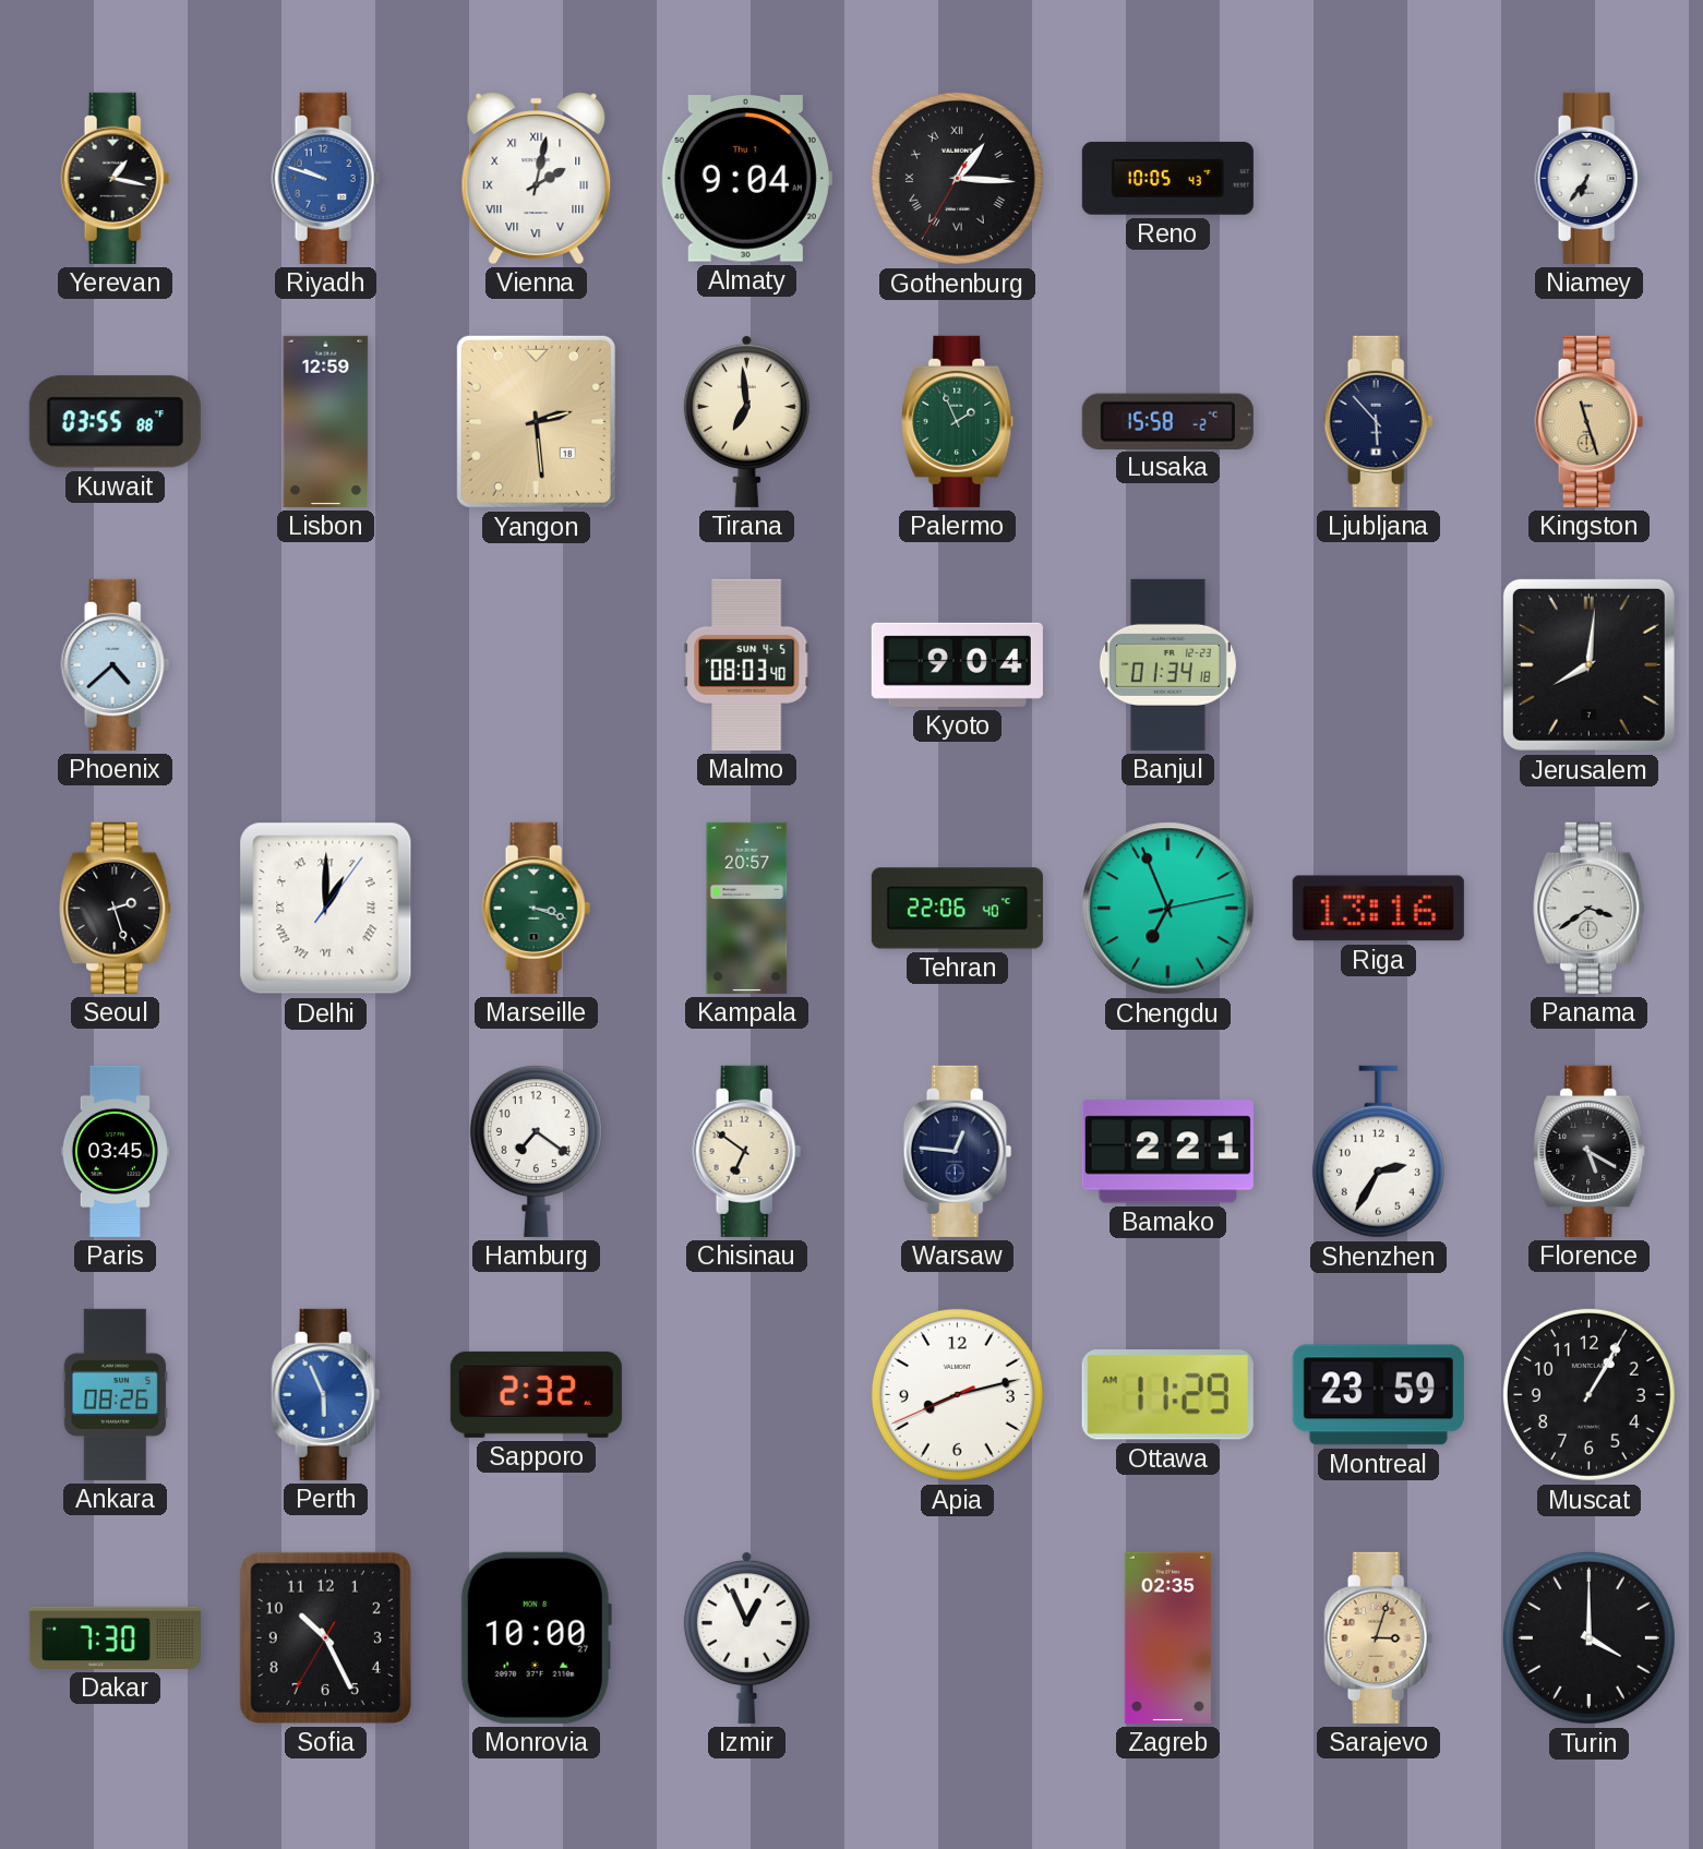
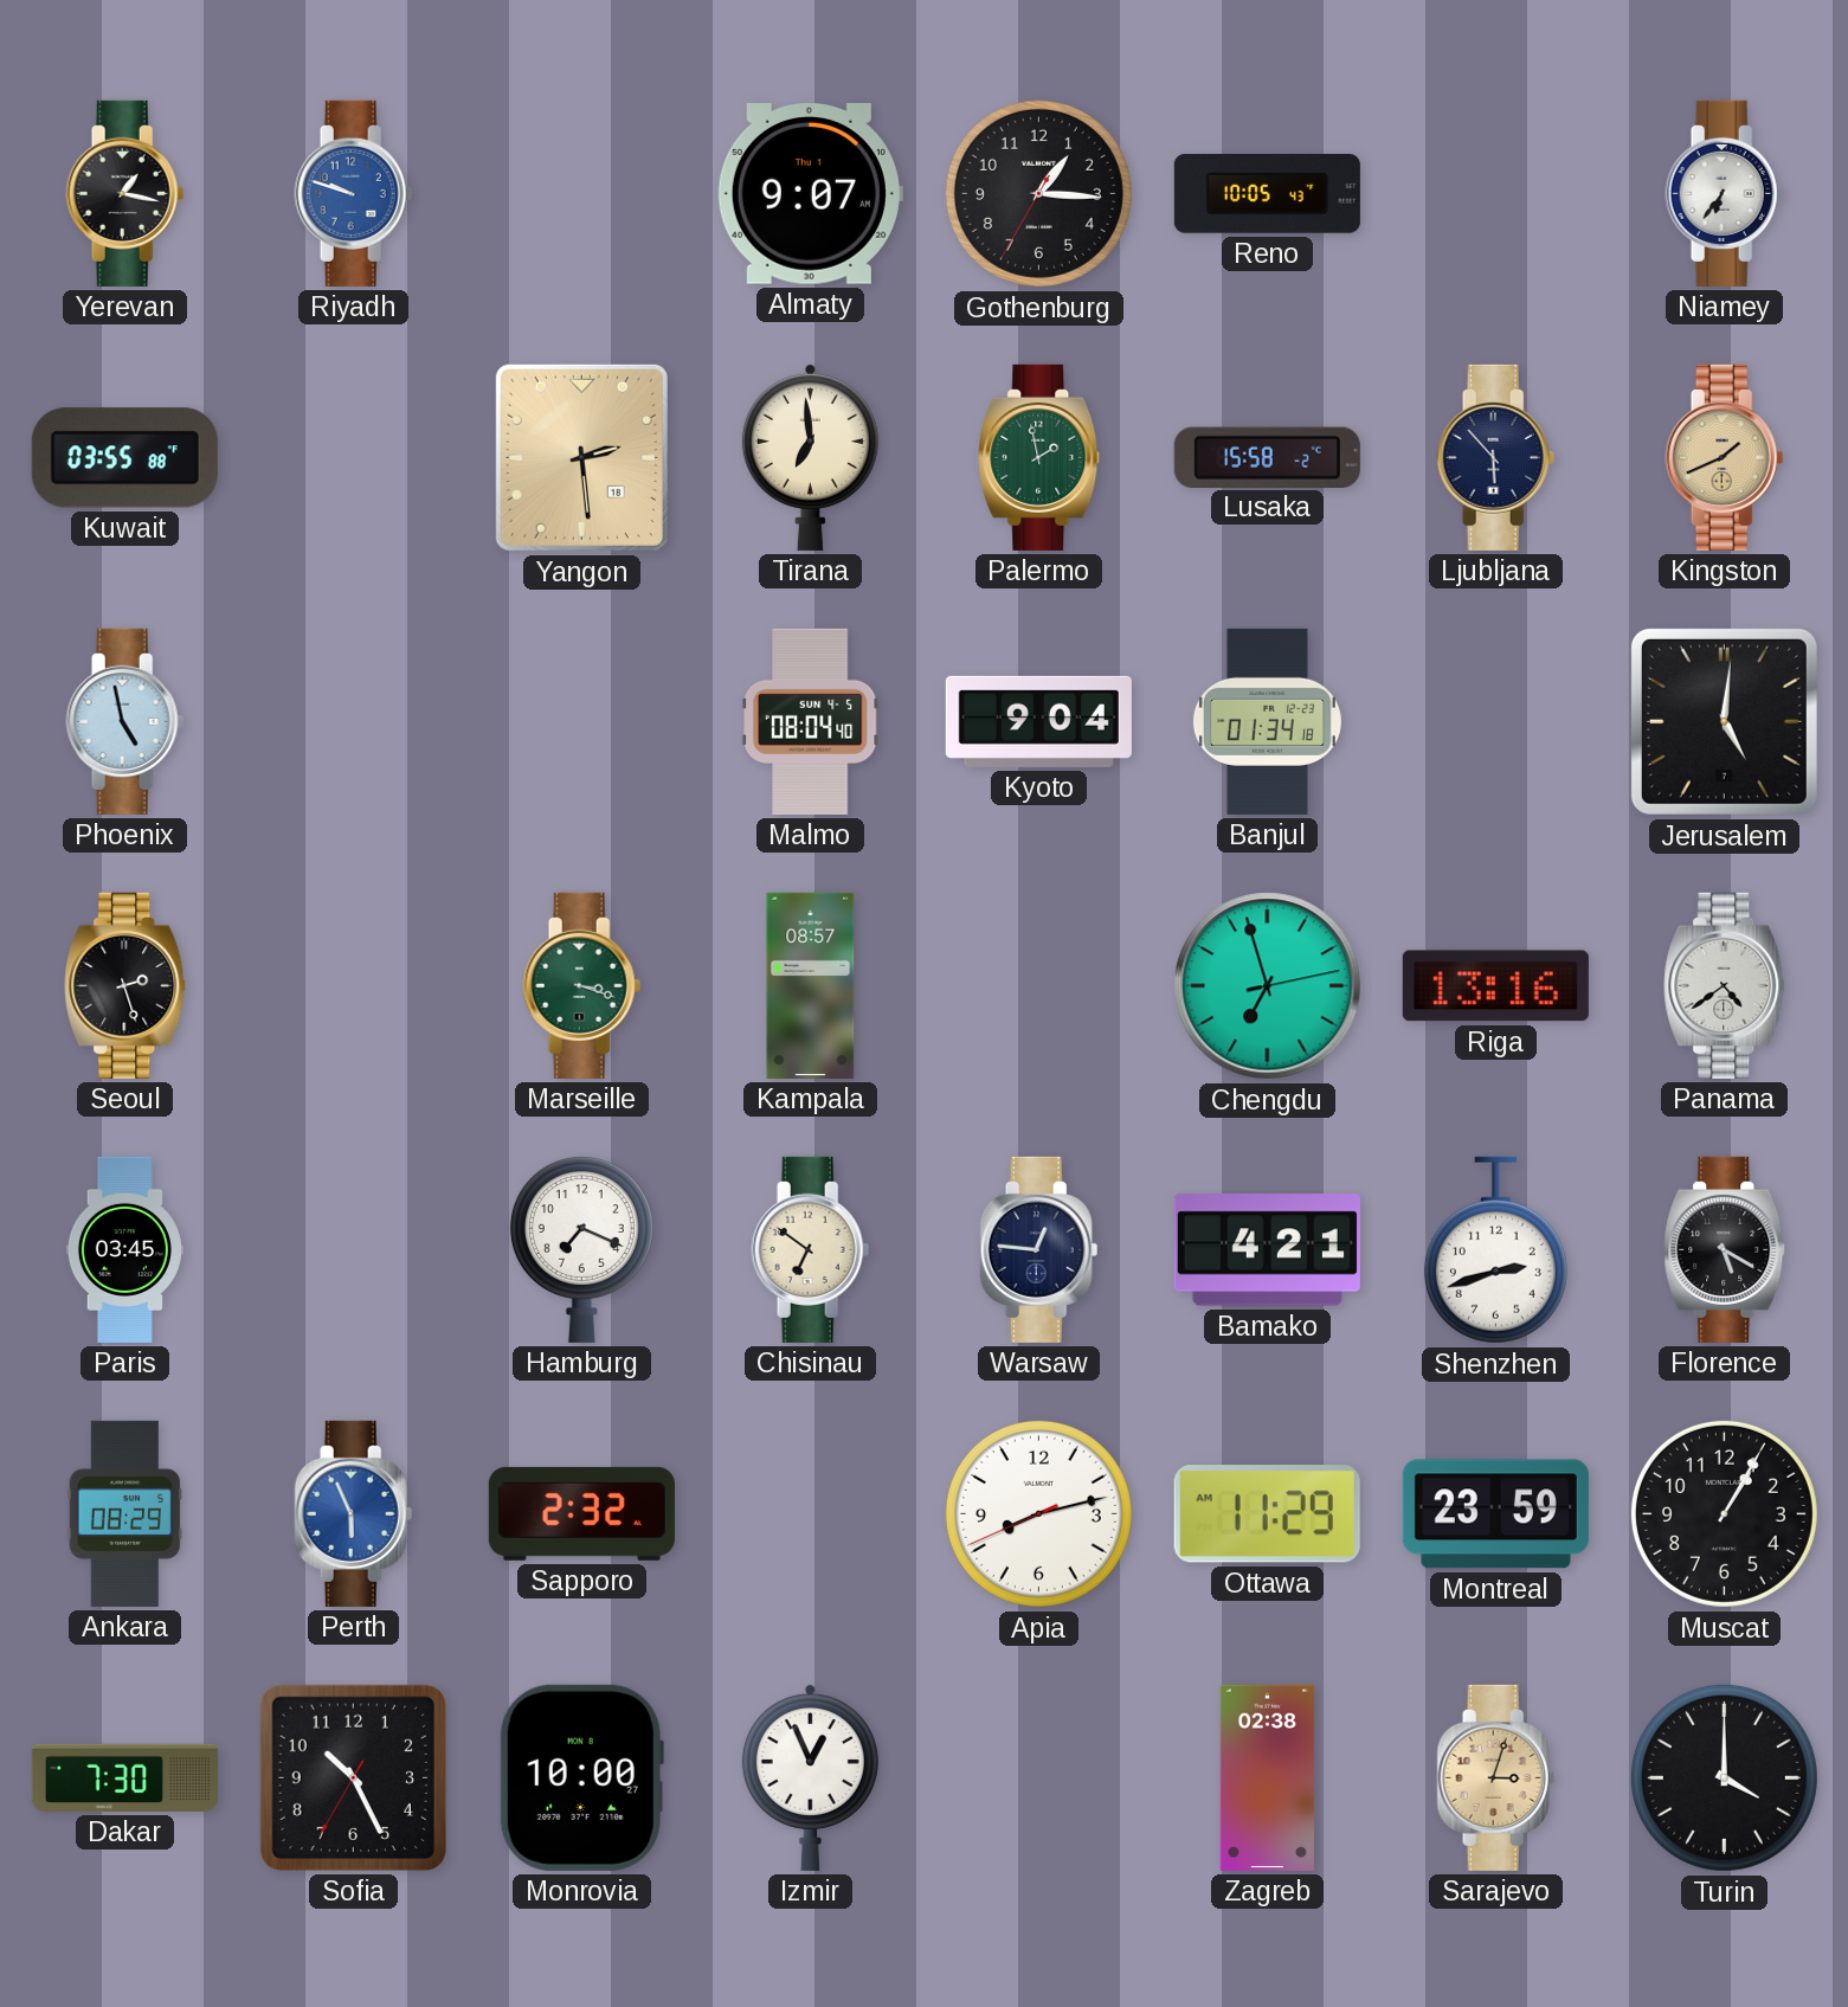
Vienna: 2:02 -> none (537, 178)
Almaty: 9:04 -> 9:07 (810, 194)
Gothenburg numerals: Roman -> Arabic (1038, 193)
Lisbon: 12:59 -> none (326, 421)
Palermo: 1:56 -> 1:58 (1039, 457)
Kingston: 11:27 -> 1:41 (1725, 457)
Phoenix: 4:38 -> 4:58 (125, 721)
Malmo: 08:03 -> 08:04 (810, 721)
Jerusalem: 8:01 -> 5:01 (1724, 721)
Delhi: 1:00 -> none (326, 909)
Kampala: 20:57 -> 08:57 (811, 985)
Tehran: 22:06 -> none (957, 909)
Chengdu: 6:56 -> 6:57 (1268, 986)
Panama: 3:39 -> 4:39 (1725, 985)
Hamburg: 7:21 -> 7:19 (581, 1250)
Bamako: 2:21 -> 4:21 (1267, 1250)
Shenzhen: 2:35 -> 2:42 (1495, 1250)
Ankara: 08:26 -> 08:29 (125, 1513)
Zagreb: 02:35 -> 02:38 (1267, 1777)
